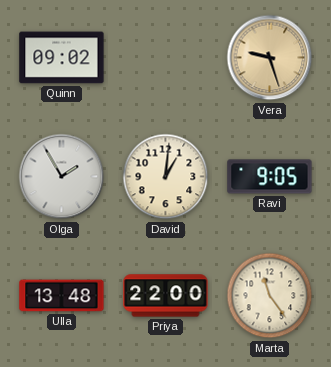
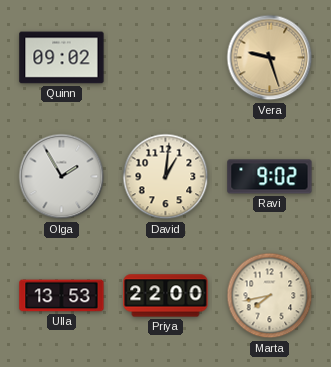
Ravi: 9:05 -> 9:02 (270, 177)
Ulla: 13:48 -> 13:53 (62, 296)
Marta: 11:24 -> 7:43 (270, 296)
